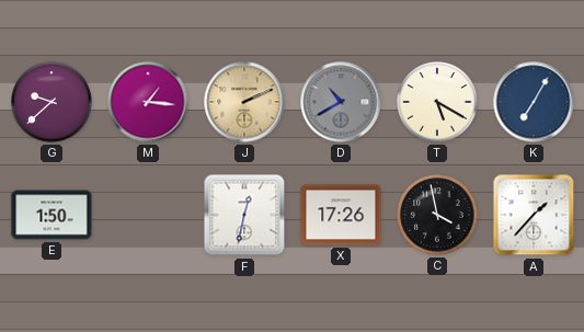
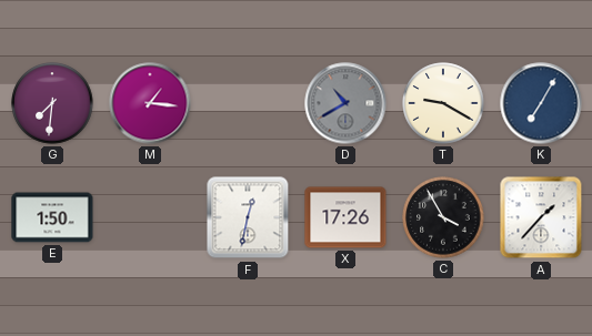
G: 9:38 -> 7:31 (52, 103)
J: 2:11 -> none (244, 102)
T: 5:20 -> 9:20 (443, 103)
C: 3:58 -> 3:55 (443, 217)
